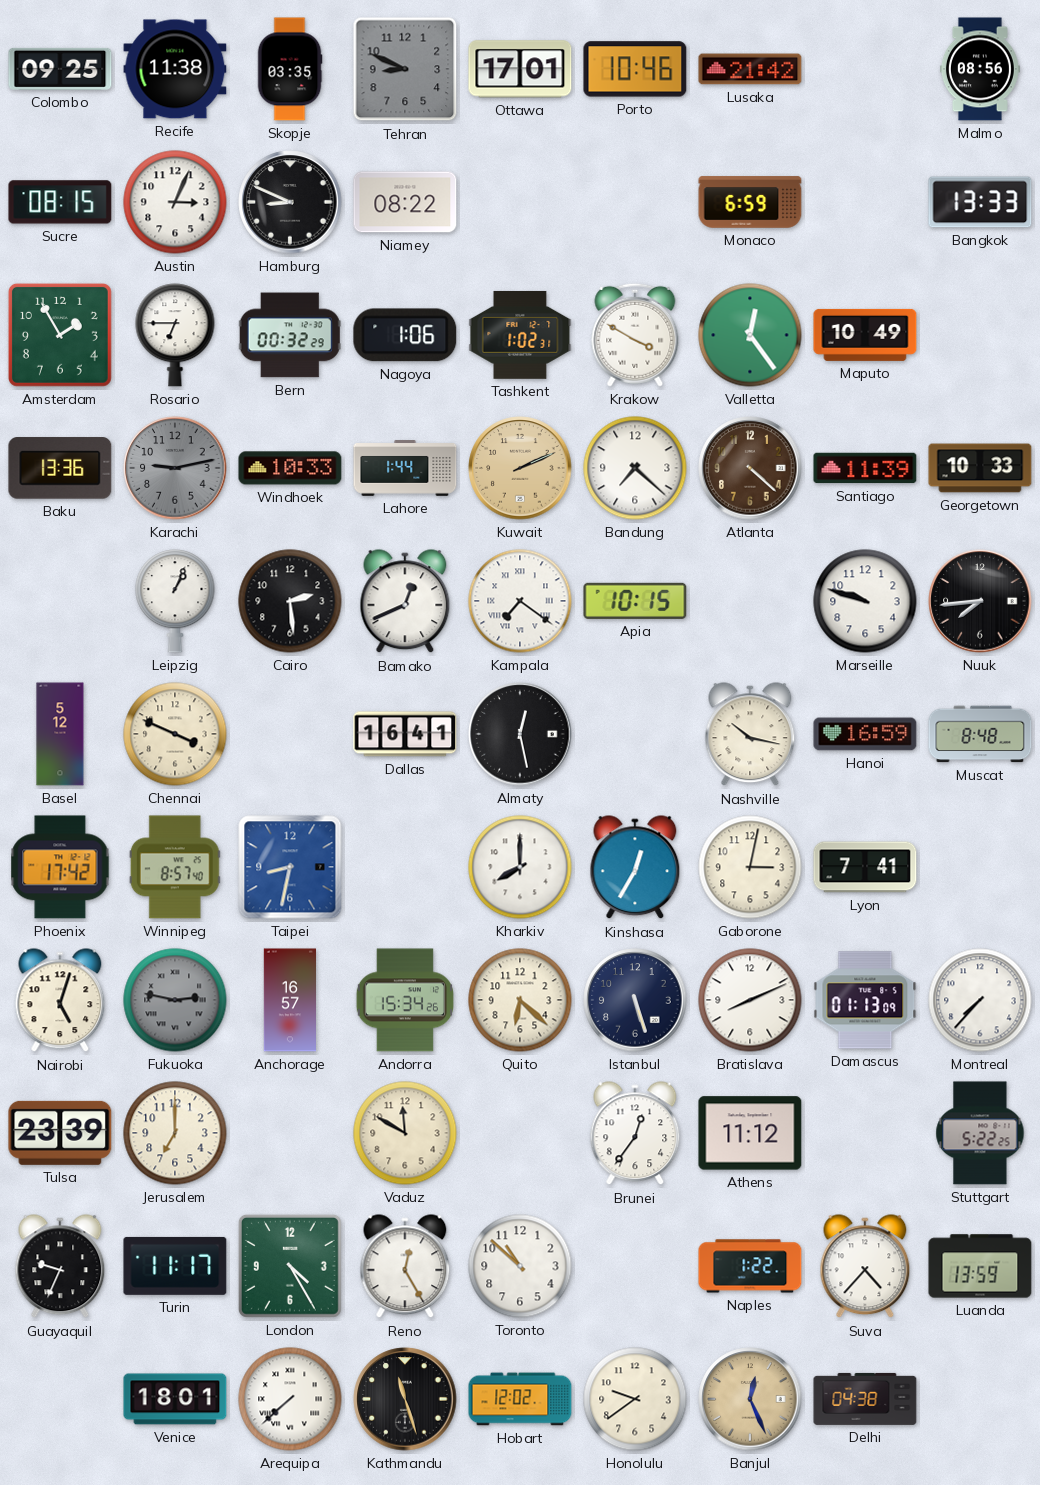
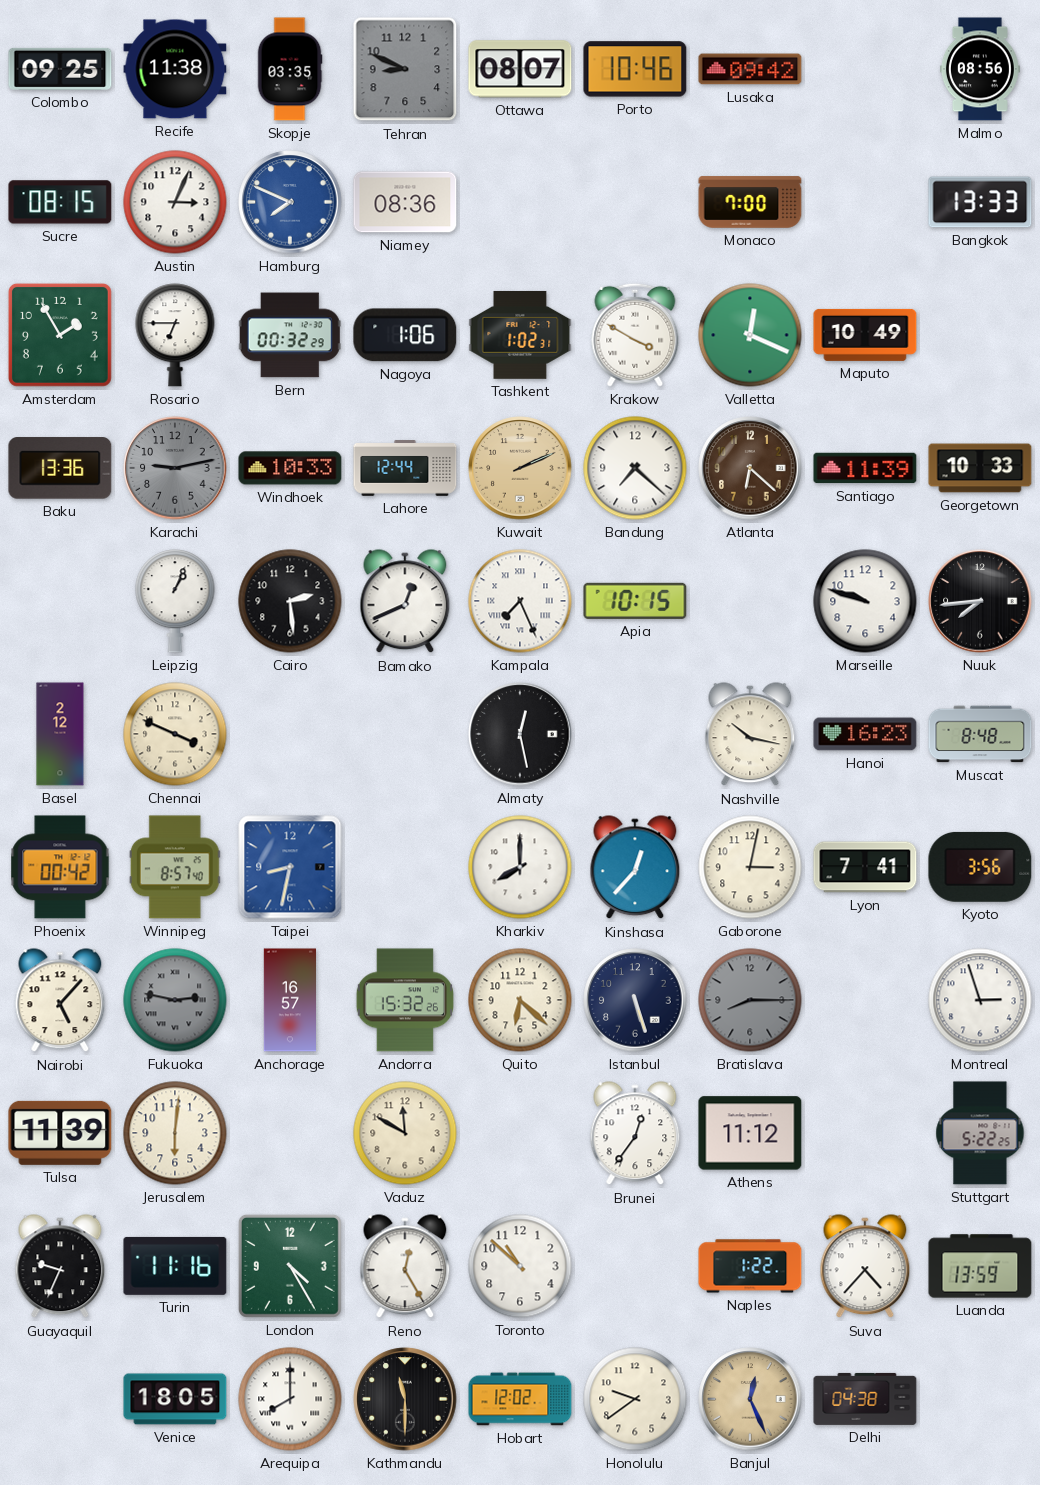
Ottawa: 17:01 -> 08:07 (520, 69)
Lusaka: 21:42 -> 09:42 (750, 69)
Hamburg: 8:49 -> 7:49 (290, 202)
Hamburg dial: black -> blue (290, 202)
Niamey: 08:22 -> 08:36 (405, 202)
Monaco: 6:59 -> 7:00 (750, 202)
Valletta: 12:24 -> 12:19 (750, 335)
Lahore: 1:44 -> 12:44 (405, 468)
Atlanta: 4:22 -> 6:22 (750, 468)
Kampala: 7:21 -> 7:26 (520, 601)
Basel: 5:12 -> 2:12 (60, 734)
Dallas: 16:41 -> none (405, 734)
Hanoi: 16:59 -> 16:23 (865, 734)
Phoenix: 17:42 -> 00:42 (60, 867)
Kinshasa: 12:35 -> 12:37 (635, 868)
Kyoto: none -> 3:56 (980, 867)
Nairobi: 5:03 -> 5:07 (60, 1001)
Andorra: 15:34 -> 15:32 (405, 1000)
Bratislava: 8:11 -> 8:15 (750, 1000)
Bratislava dial: white -> grey (750, 1000)
Damascus: 01:13 -> none (865, 1000)
Montreal: 7:37 -> 2:57 (980, 1000)
Tulsa: 23:39 -> 11:39 (60, 1133)
Jerusalem: 7:00 -> 6:01 (175, 1133)
Turin: 11:17 -> 11:16 (175, 1266)
Venice: 18:01 -> 18:05 (175, 1399)
Arequipa: 7:38 -> 8:00 (290, 1399)
Kathmandu: 11:27 -> 11:30 (405, 1399)
